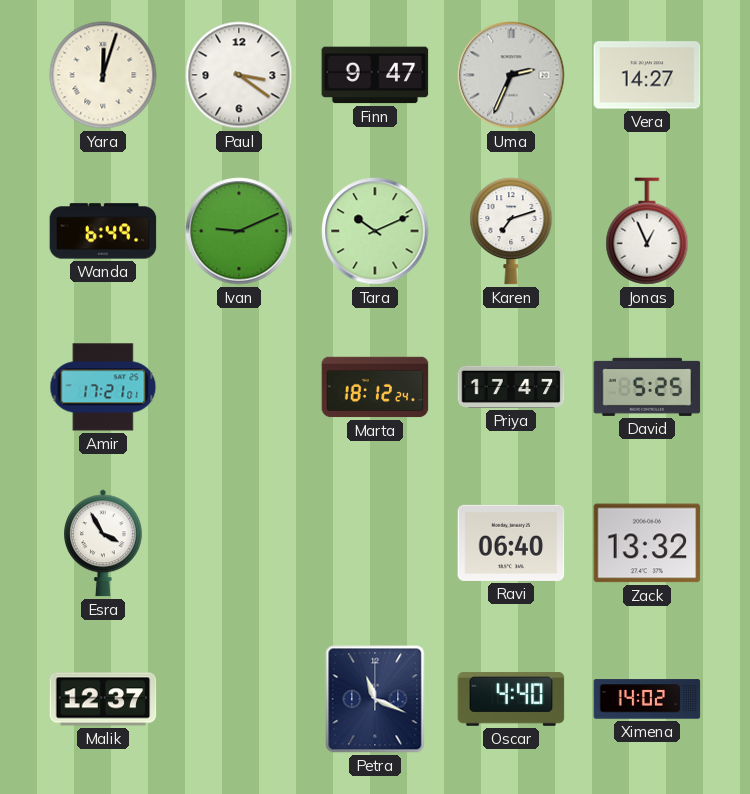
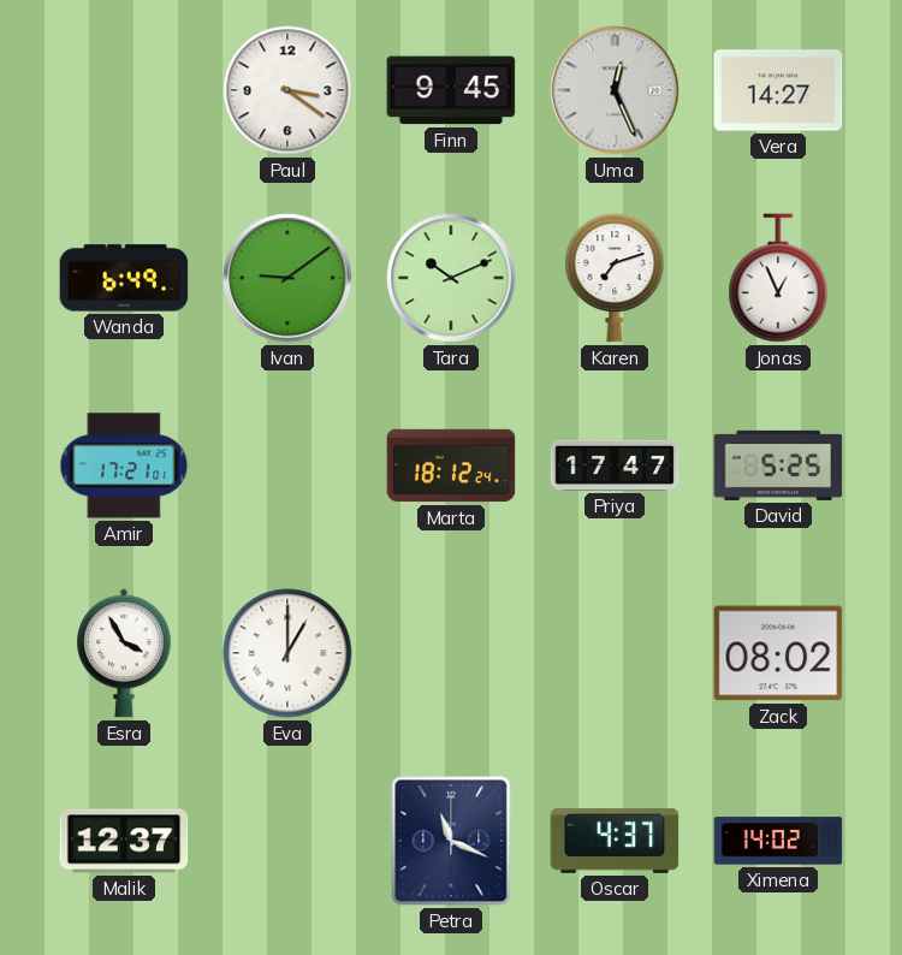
Yara: 12:03 -> none (103, 75)
Finn: 9:47 -> 9:45 (451, 90)
Uma: 2:34 -> 12:26 (615, 90)
Ivan: 9:11 -> 9:09 (287, 278)
Eva: none -> 1:00 (287, 653)
Ravi: 06:40 -> none (511, 543)
Zack: 13:32 -> 08:02 (778, 653)
Oscar: 4:40 -> 4:37 (615, 841)
